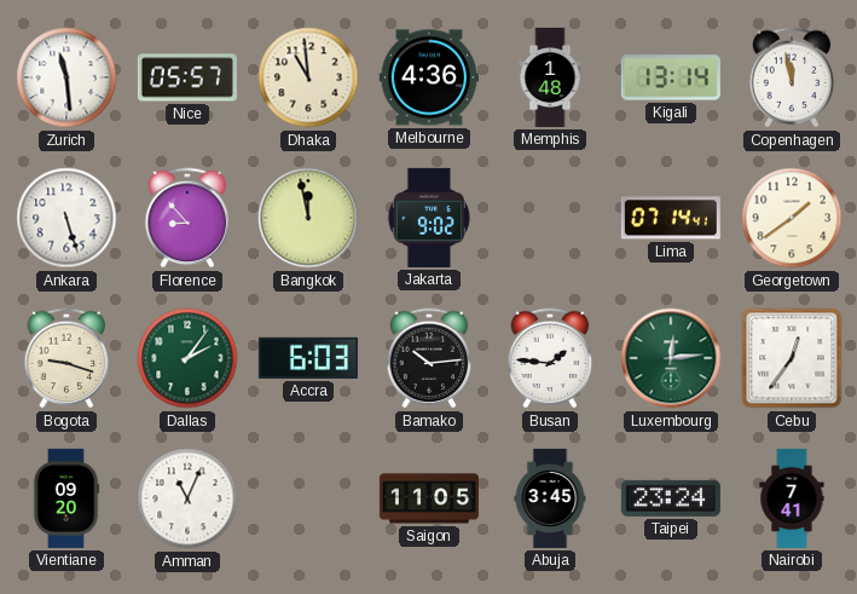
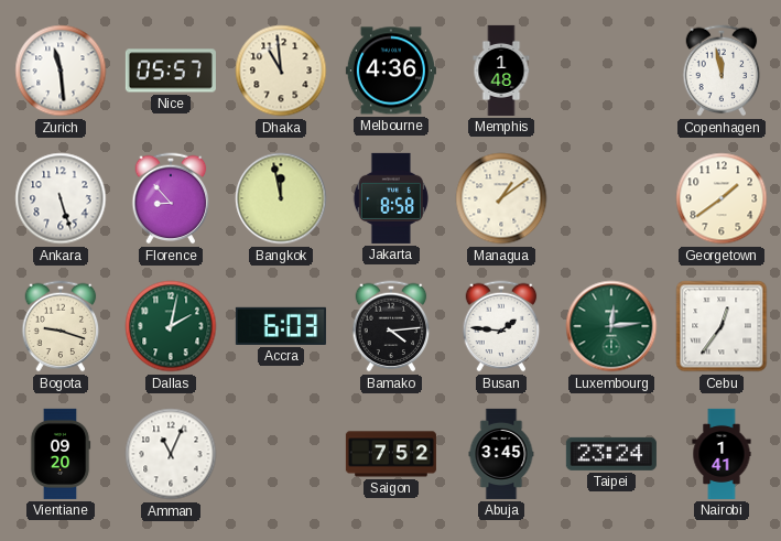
Kigali: 13:14 -> none (671, 77)
Jakarta: 9:02 -> 8:58 (391, 198)
Managua: none -> 1:09 (501, 198)
Lima: 07:14 -> none (671, 218)
Dallas: 2:06 -> 2:02 (171, 326)
Bamako: 10:14 -> 4:14 (391, 326)
Saigon: 11:05 -> 7:52 (391, 454)
Nairobi: 7:41 -> 1:41 (722, 454)
